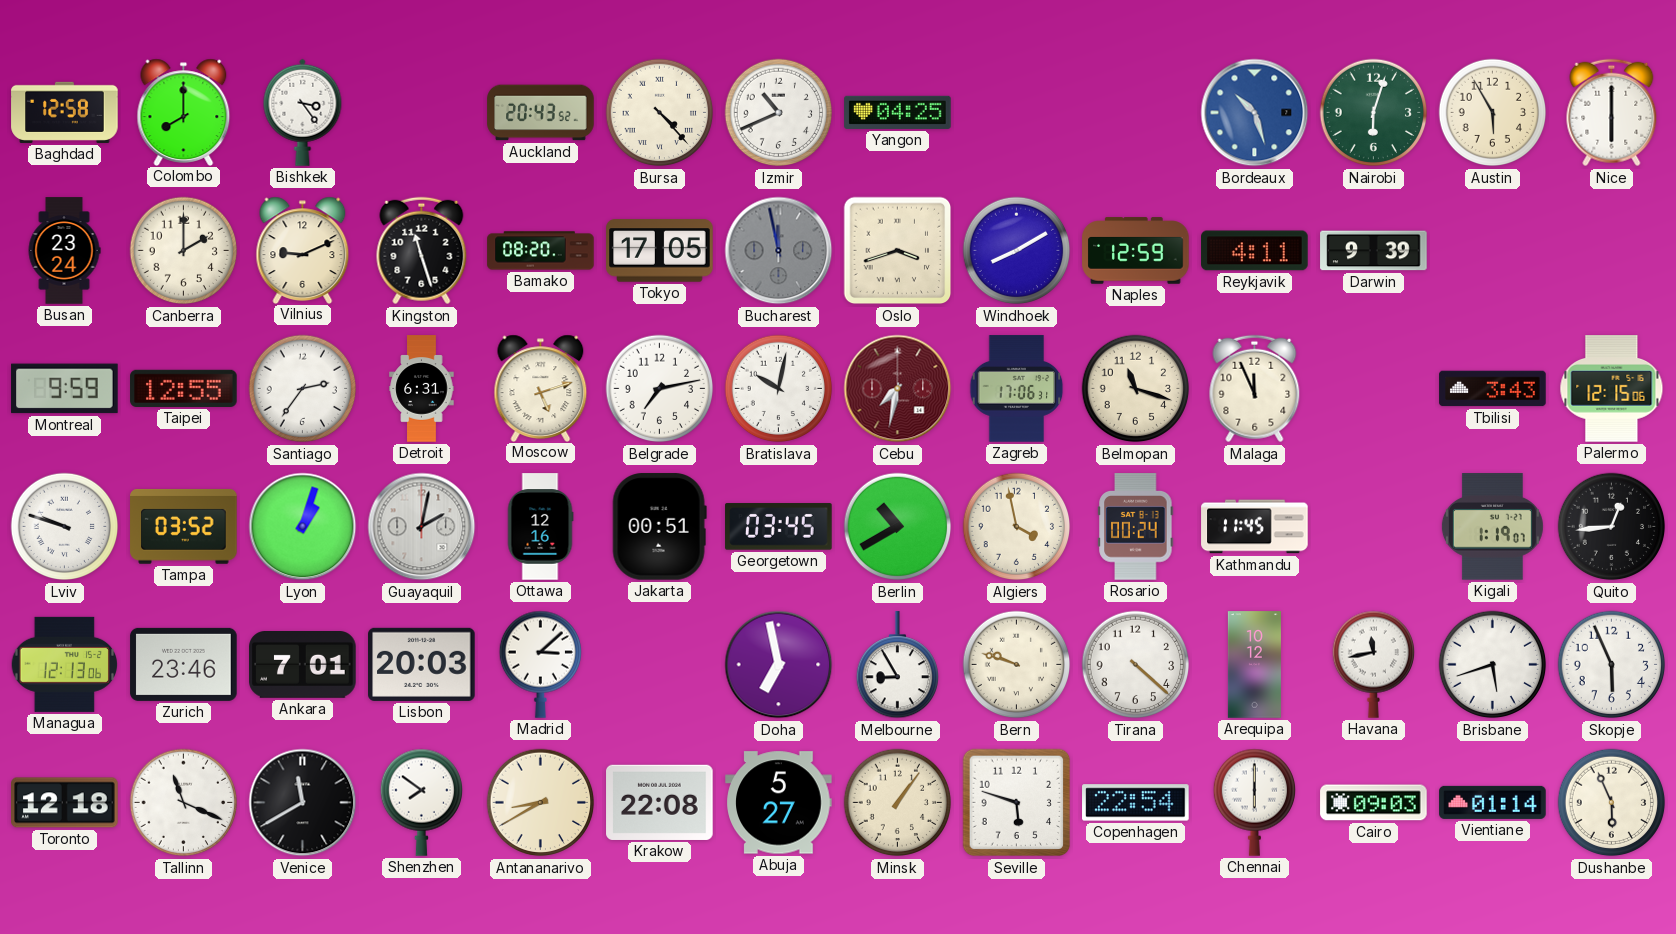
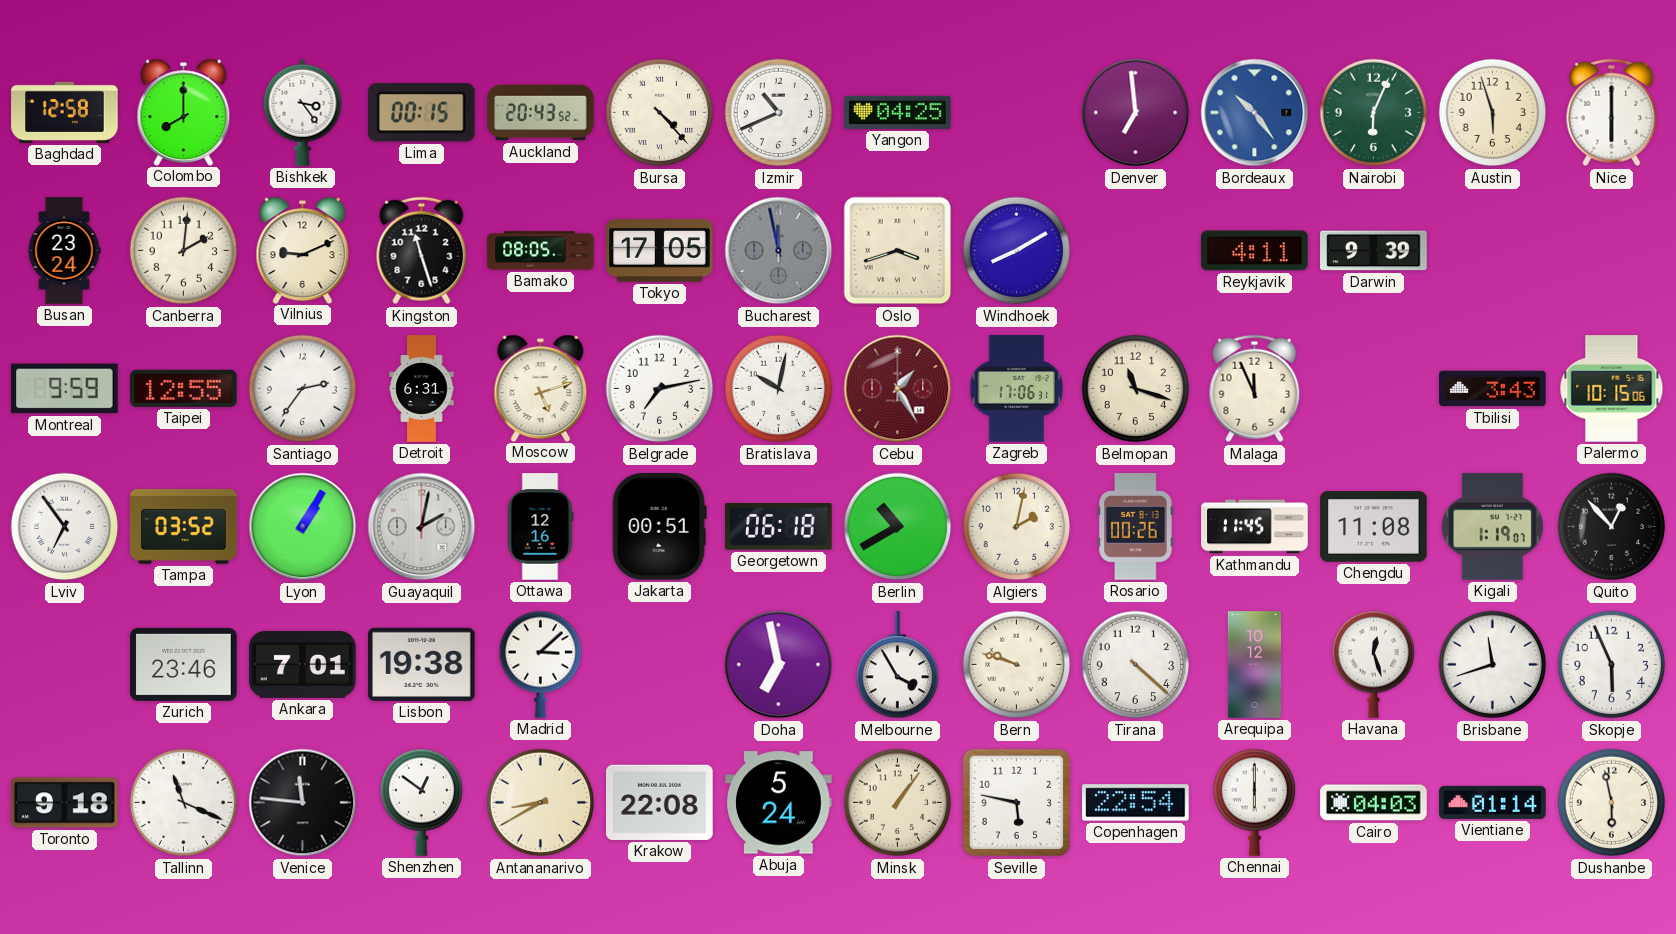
Lima: none -> 00:15 (421, 113)
Denver: none -> 6:59 (1136, 113)
Bordeaux: 10:27 -> 10:24 (1255, 113)
Nairobi: 6:03 -> 6:04 (1374, 113)
Austin: 5:55 -> 5:57 (1493, 113)
Canberra: 2:00 -> 2:01 (184, 251)
Bamako: 08:20 -> 08:05 (541, 251)
Naples: 12:59 -> none (1136, 251)
Cebu: 7:32 -> 1:25 (898, 389)
Palermo: 12:15 -> 10:15 (1612, 389)
Lviv: 9:48 -> 6:54 (65, 527)
Lyon: 1:03 -> 1:05 (303, 527)
Georgetown: 03:45 -> 06:18 (779, 527)
Algiers: 3:58 -> 2:02 (1017, 527)
Rosario: 00:24 -> 00:26 (1136, 527)
Chengdu: none -> 11:08 (1374, 527)
Quito: 12:44 -> 12:53 (1612, 527)
Managua: 12:13 -> none (64, 664)
Lisbon: 20:03 -> 19:38 (422, 664)
Melbourne: 8:55 -> 3:55 (897, 665)
Havana: 11:43 -> 12:27 (1373, 664)
Brisbane: 5:42 -> 11:42 (1493, 665)
Toronto: 12:18 -> 9:18 (65, 803)
Venice: 11:40 -> 11:46 (303, 803)
Shenzhen: 7:51 -> 12:51 (421, 802)
Abuja: 5:27 -> 5:24 (779, 803)
Seville: 5:48 -> 5:47 (1017, 803)
Cairo: 09:03 -> 04:03 (1374, 803)
Dushanbe: 5:56 -> 5:58 (1612, 803)
